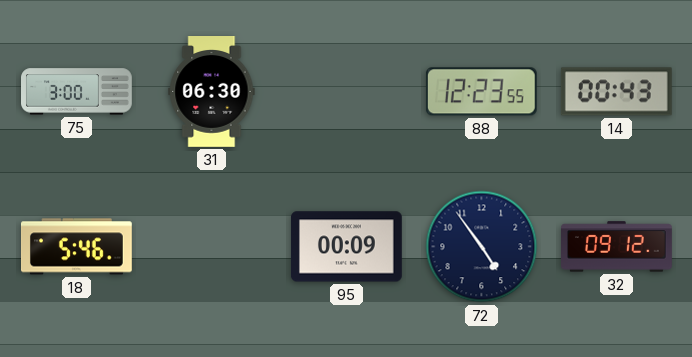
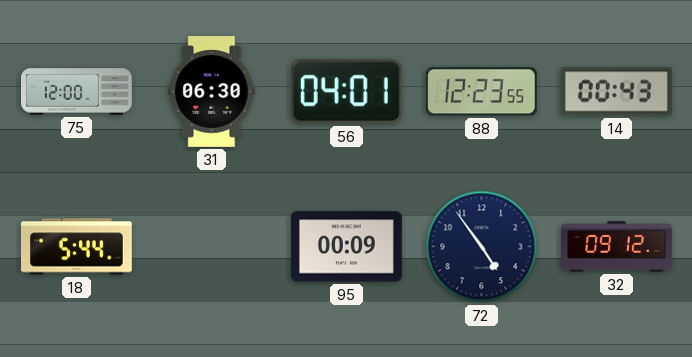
75: 3:00 -> 12:00 (77, 92)
56: none -> 04:01 (346, 92)
18: 5:46 -> 5:44 (77, 247)
